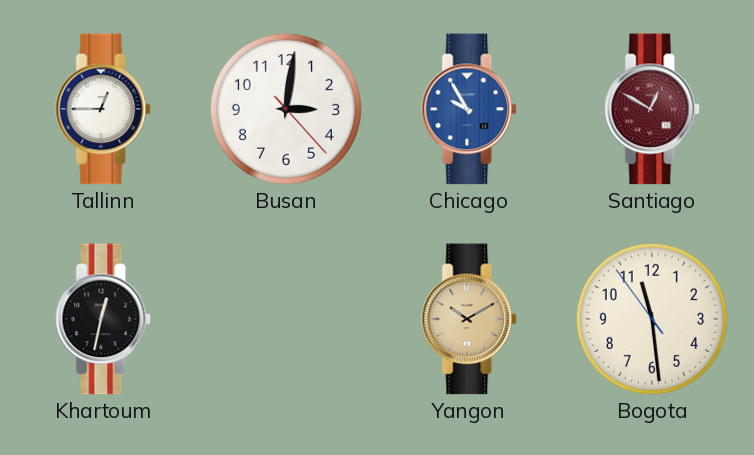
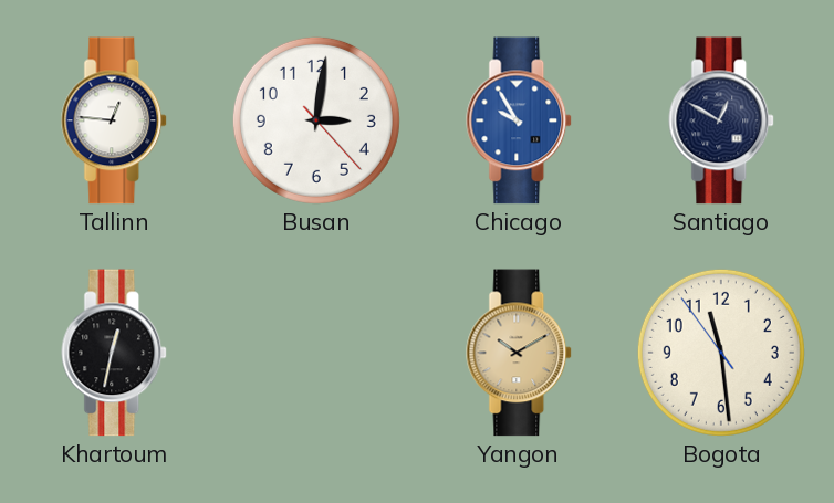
Tallinn: 12:45 -> 12:46 (115, 120)
Santiago dial: burgundy -> navy (722, 120)
